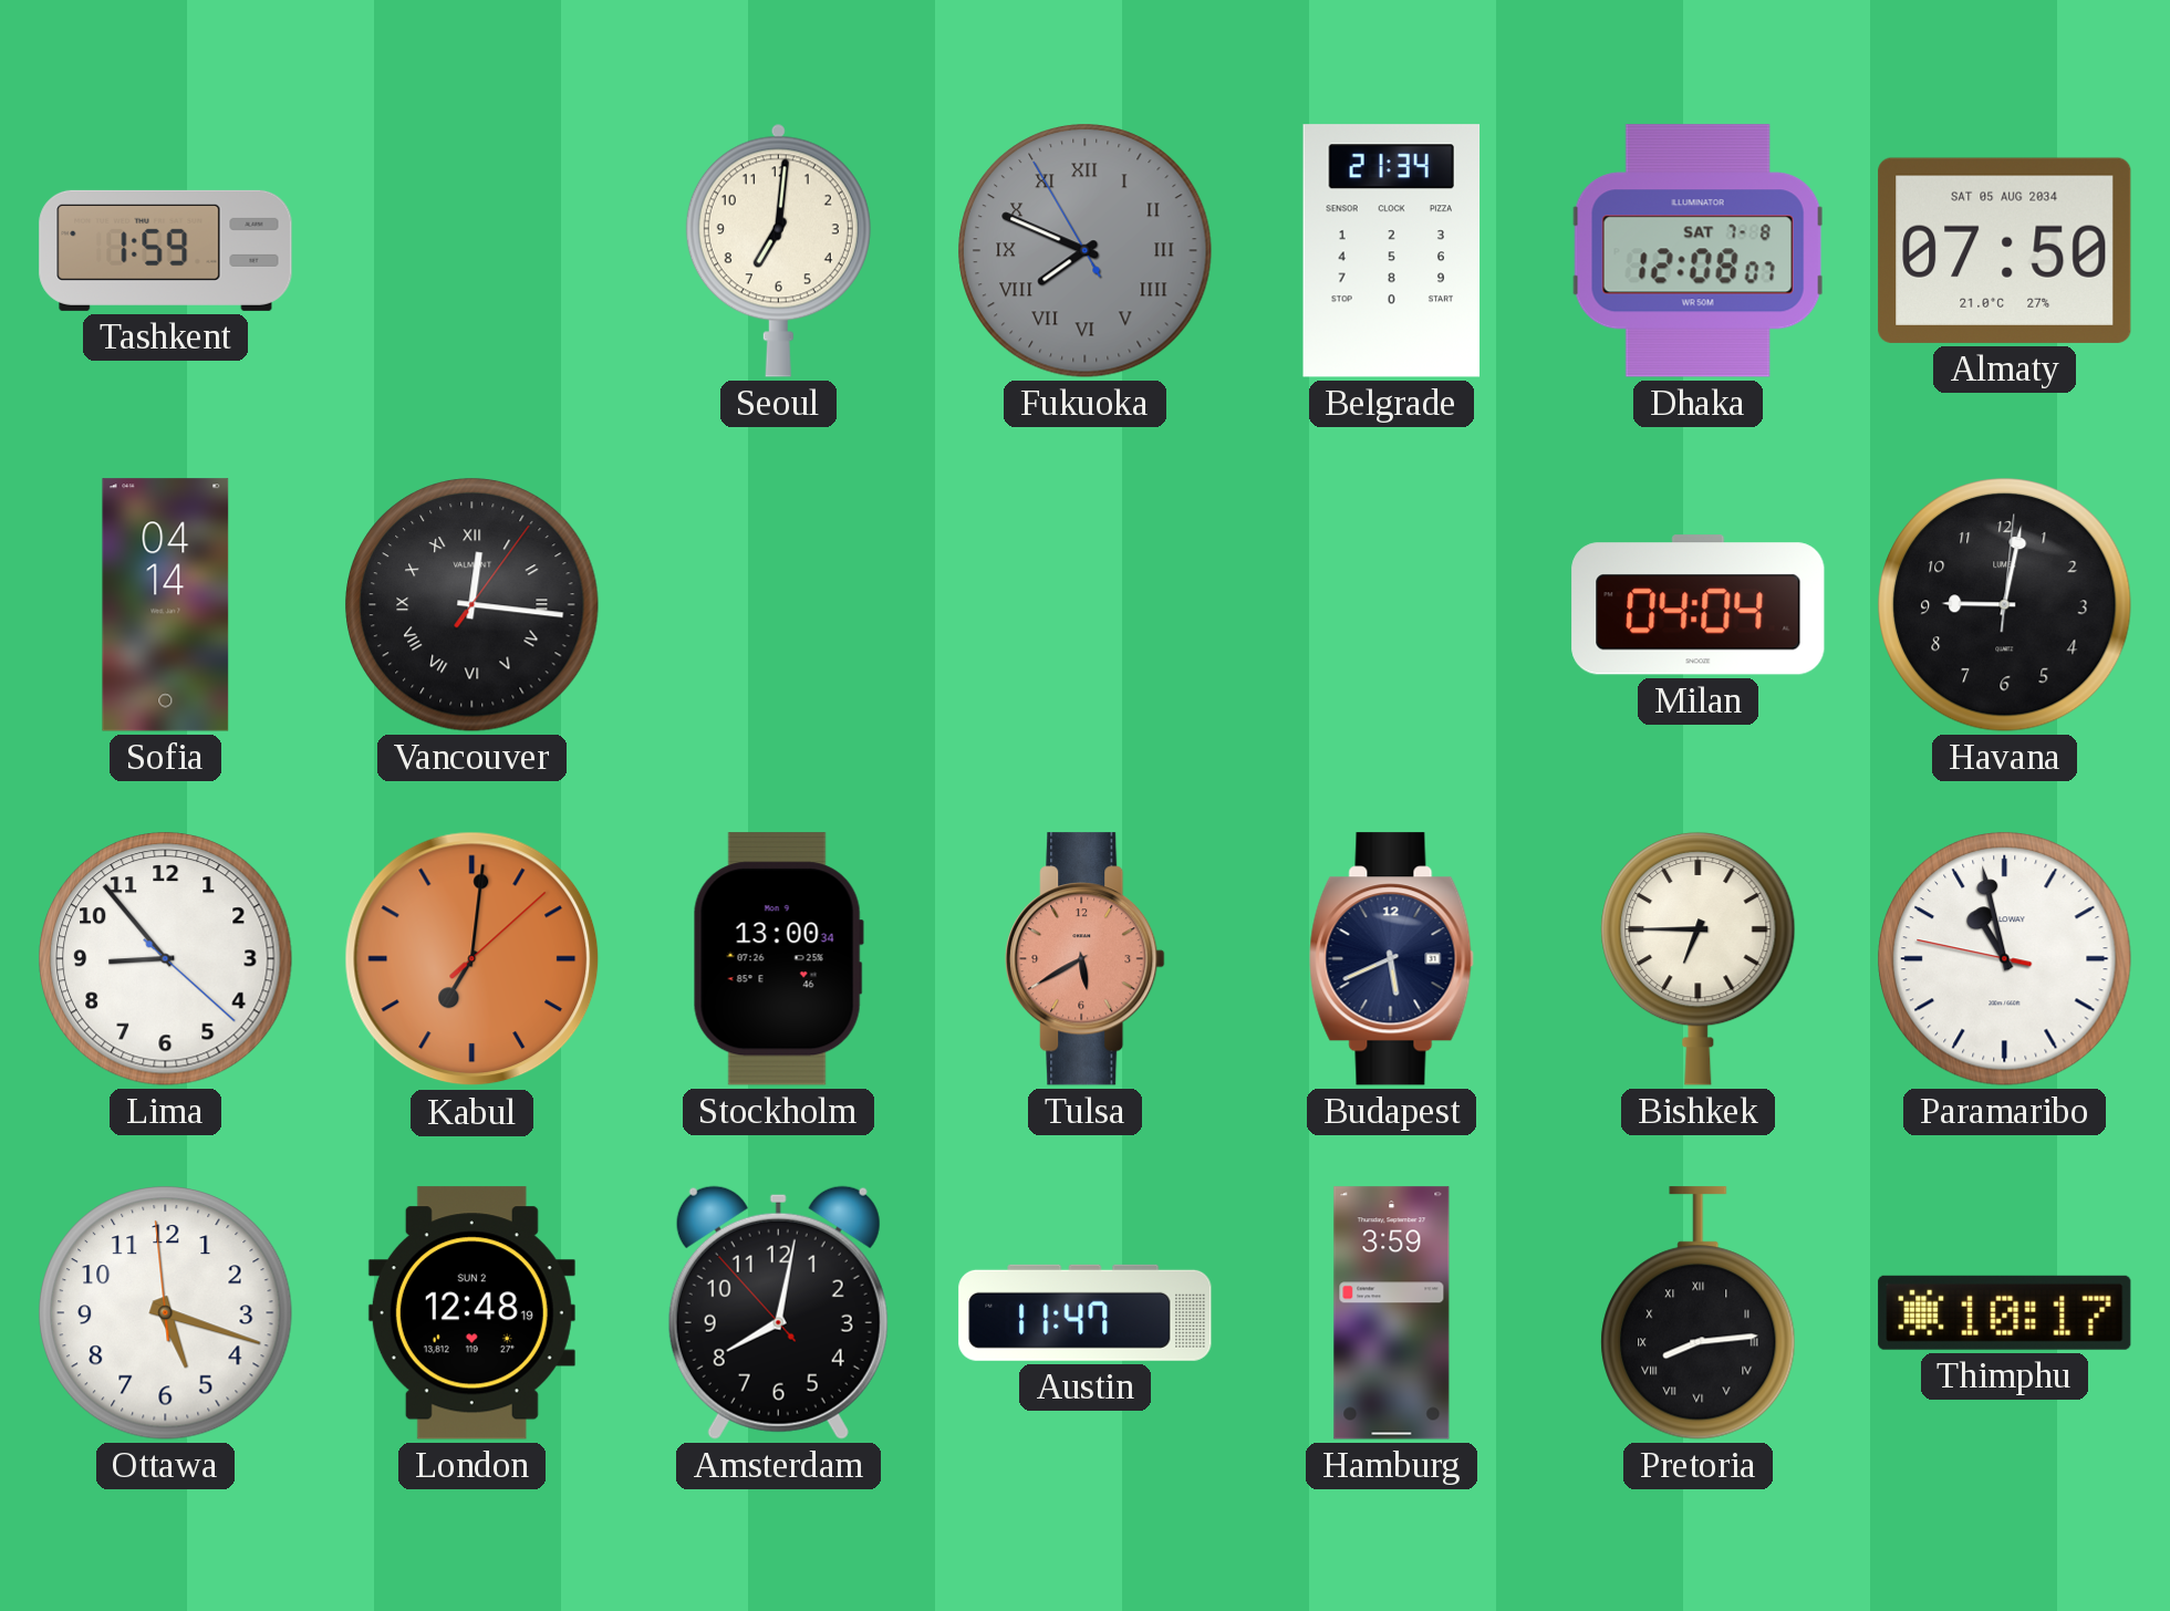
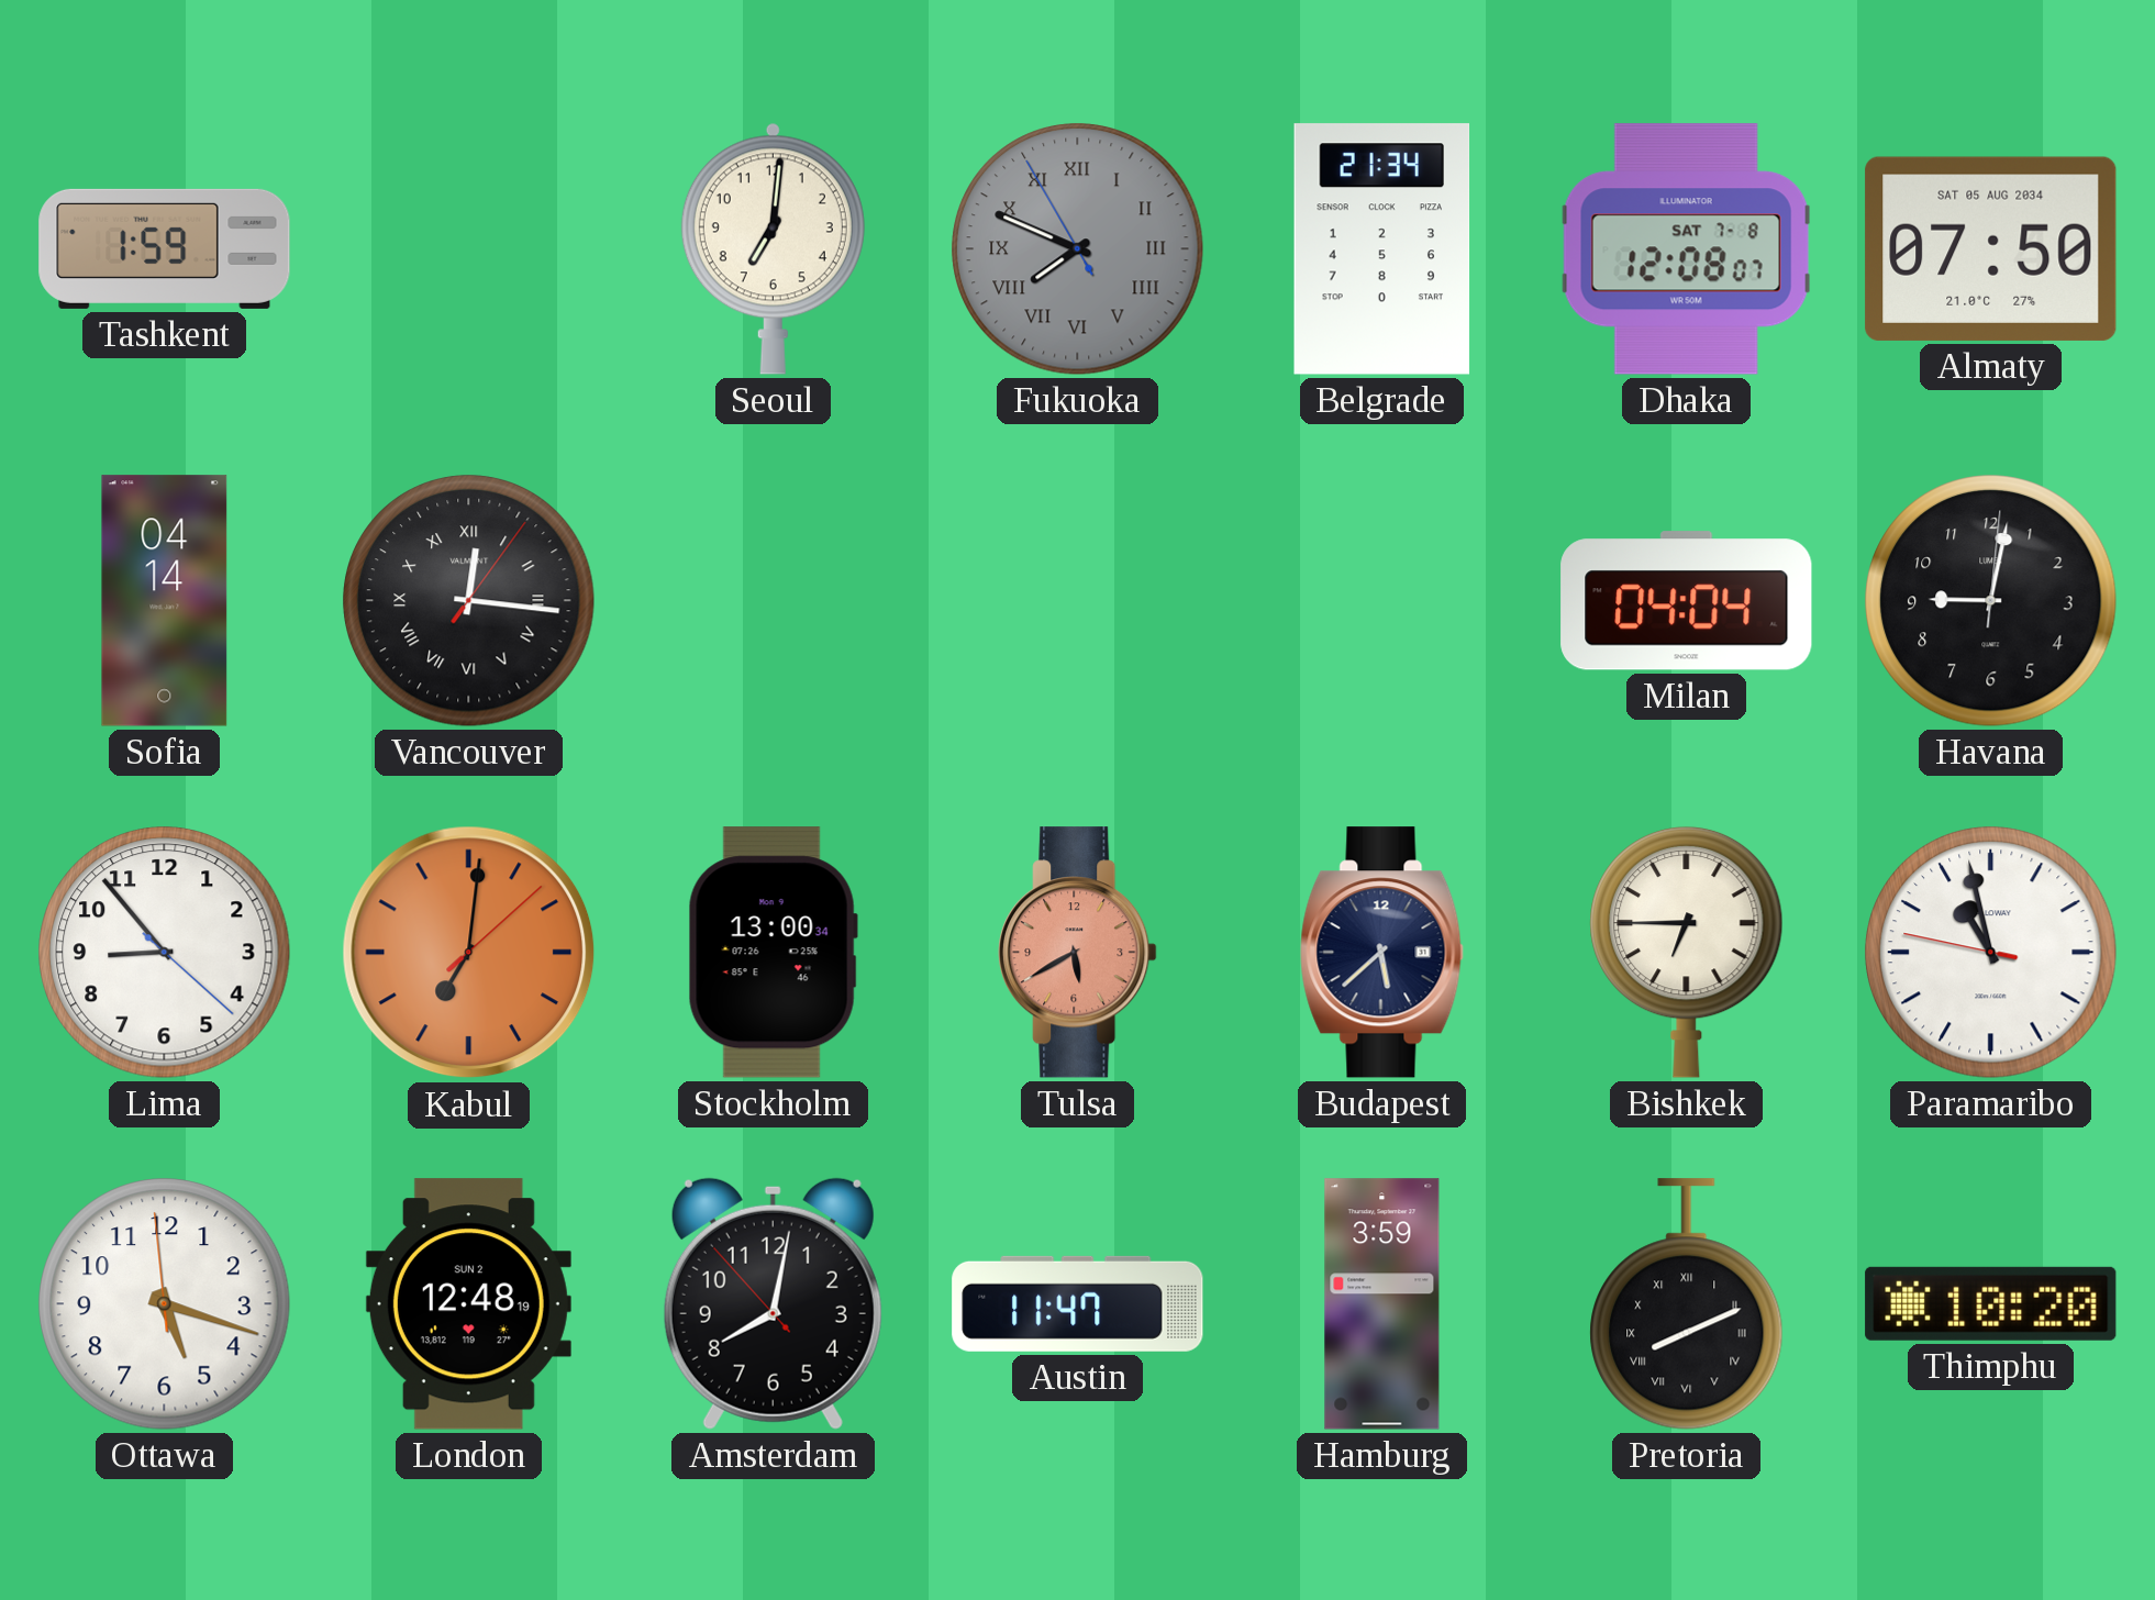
Budapest: 5:41 -> 5:38 (1381, 953)
Pretoria: 8:14 -> 8:11 (1687, 1304)
Thimphu: 10:17 -> 10:20 (1991, 1303)
